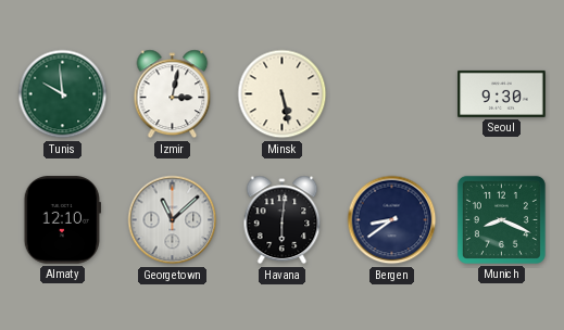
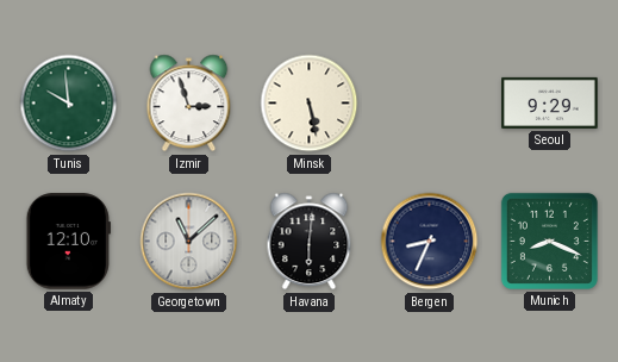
Izmir: 3:02 -> 2:57 (189, 104)
Seoul: 9:30 -> 9:29 (550, 102)
Bergen: 8:39 -> 8:34 (430, 242)
